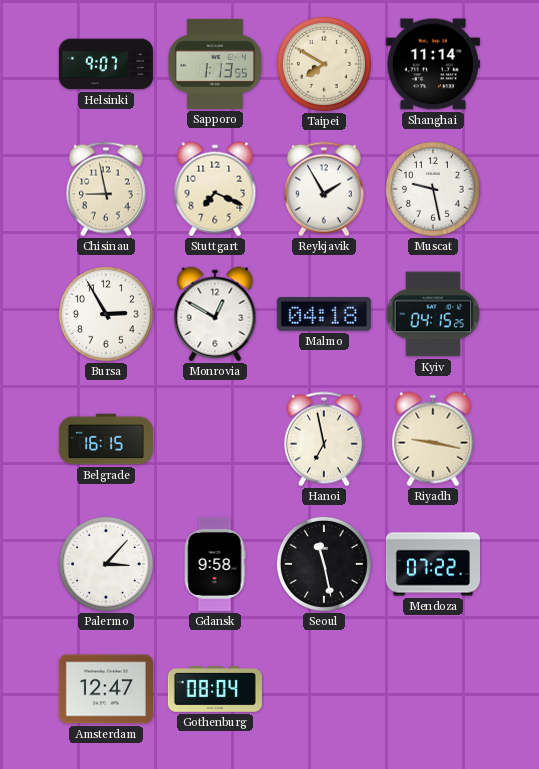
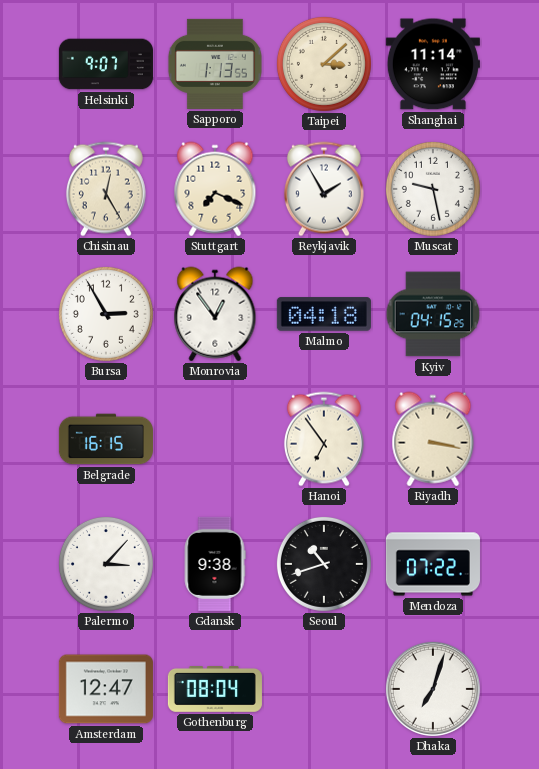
Taipei: 7:50 -> 3:08 (324, 64)
Chisinau: 8:58 -> 12:25 (106, 189)
Monrovia: 12:50 -> 12:54 (215, 314)
Hanoi: 6:58 -> 6:54 (324, 439)
Riyadh: 9:17 -> 3:17 (433, 439)
Gdansk: 9:58 -> 9:38 (215, 564)
Seoul: 11:28 -> 10:42 (324, 564)
Dhaka: none -> 7:03 (433, 689)
